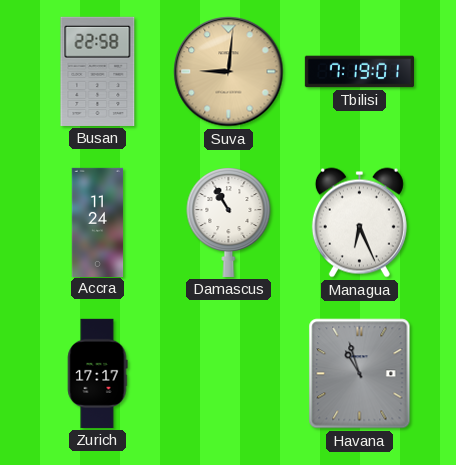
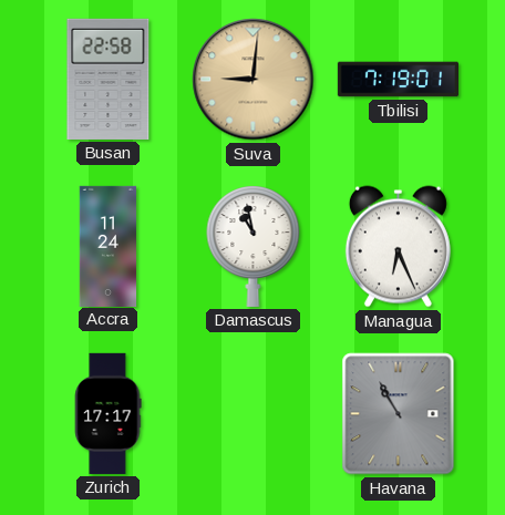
Damascus: 10:55 -> 10:58 (254, 247)
Havana: 10:57 -> 10:55 (399, 414)
